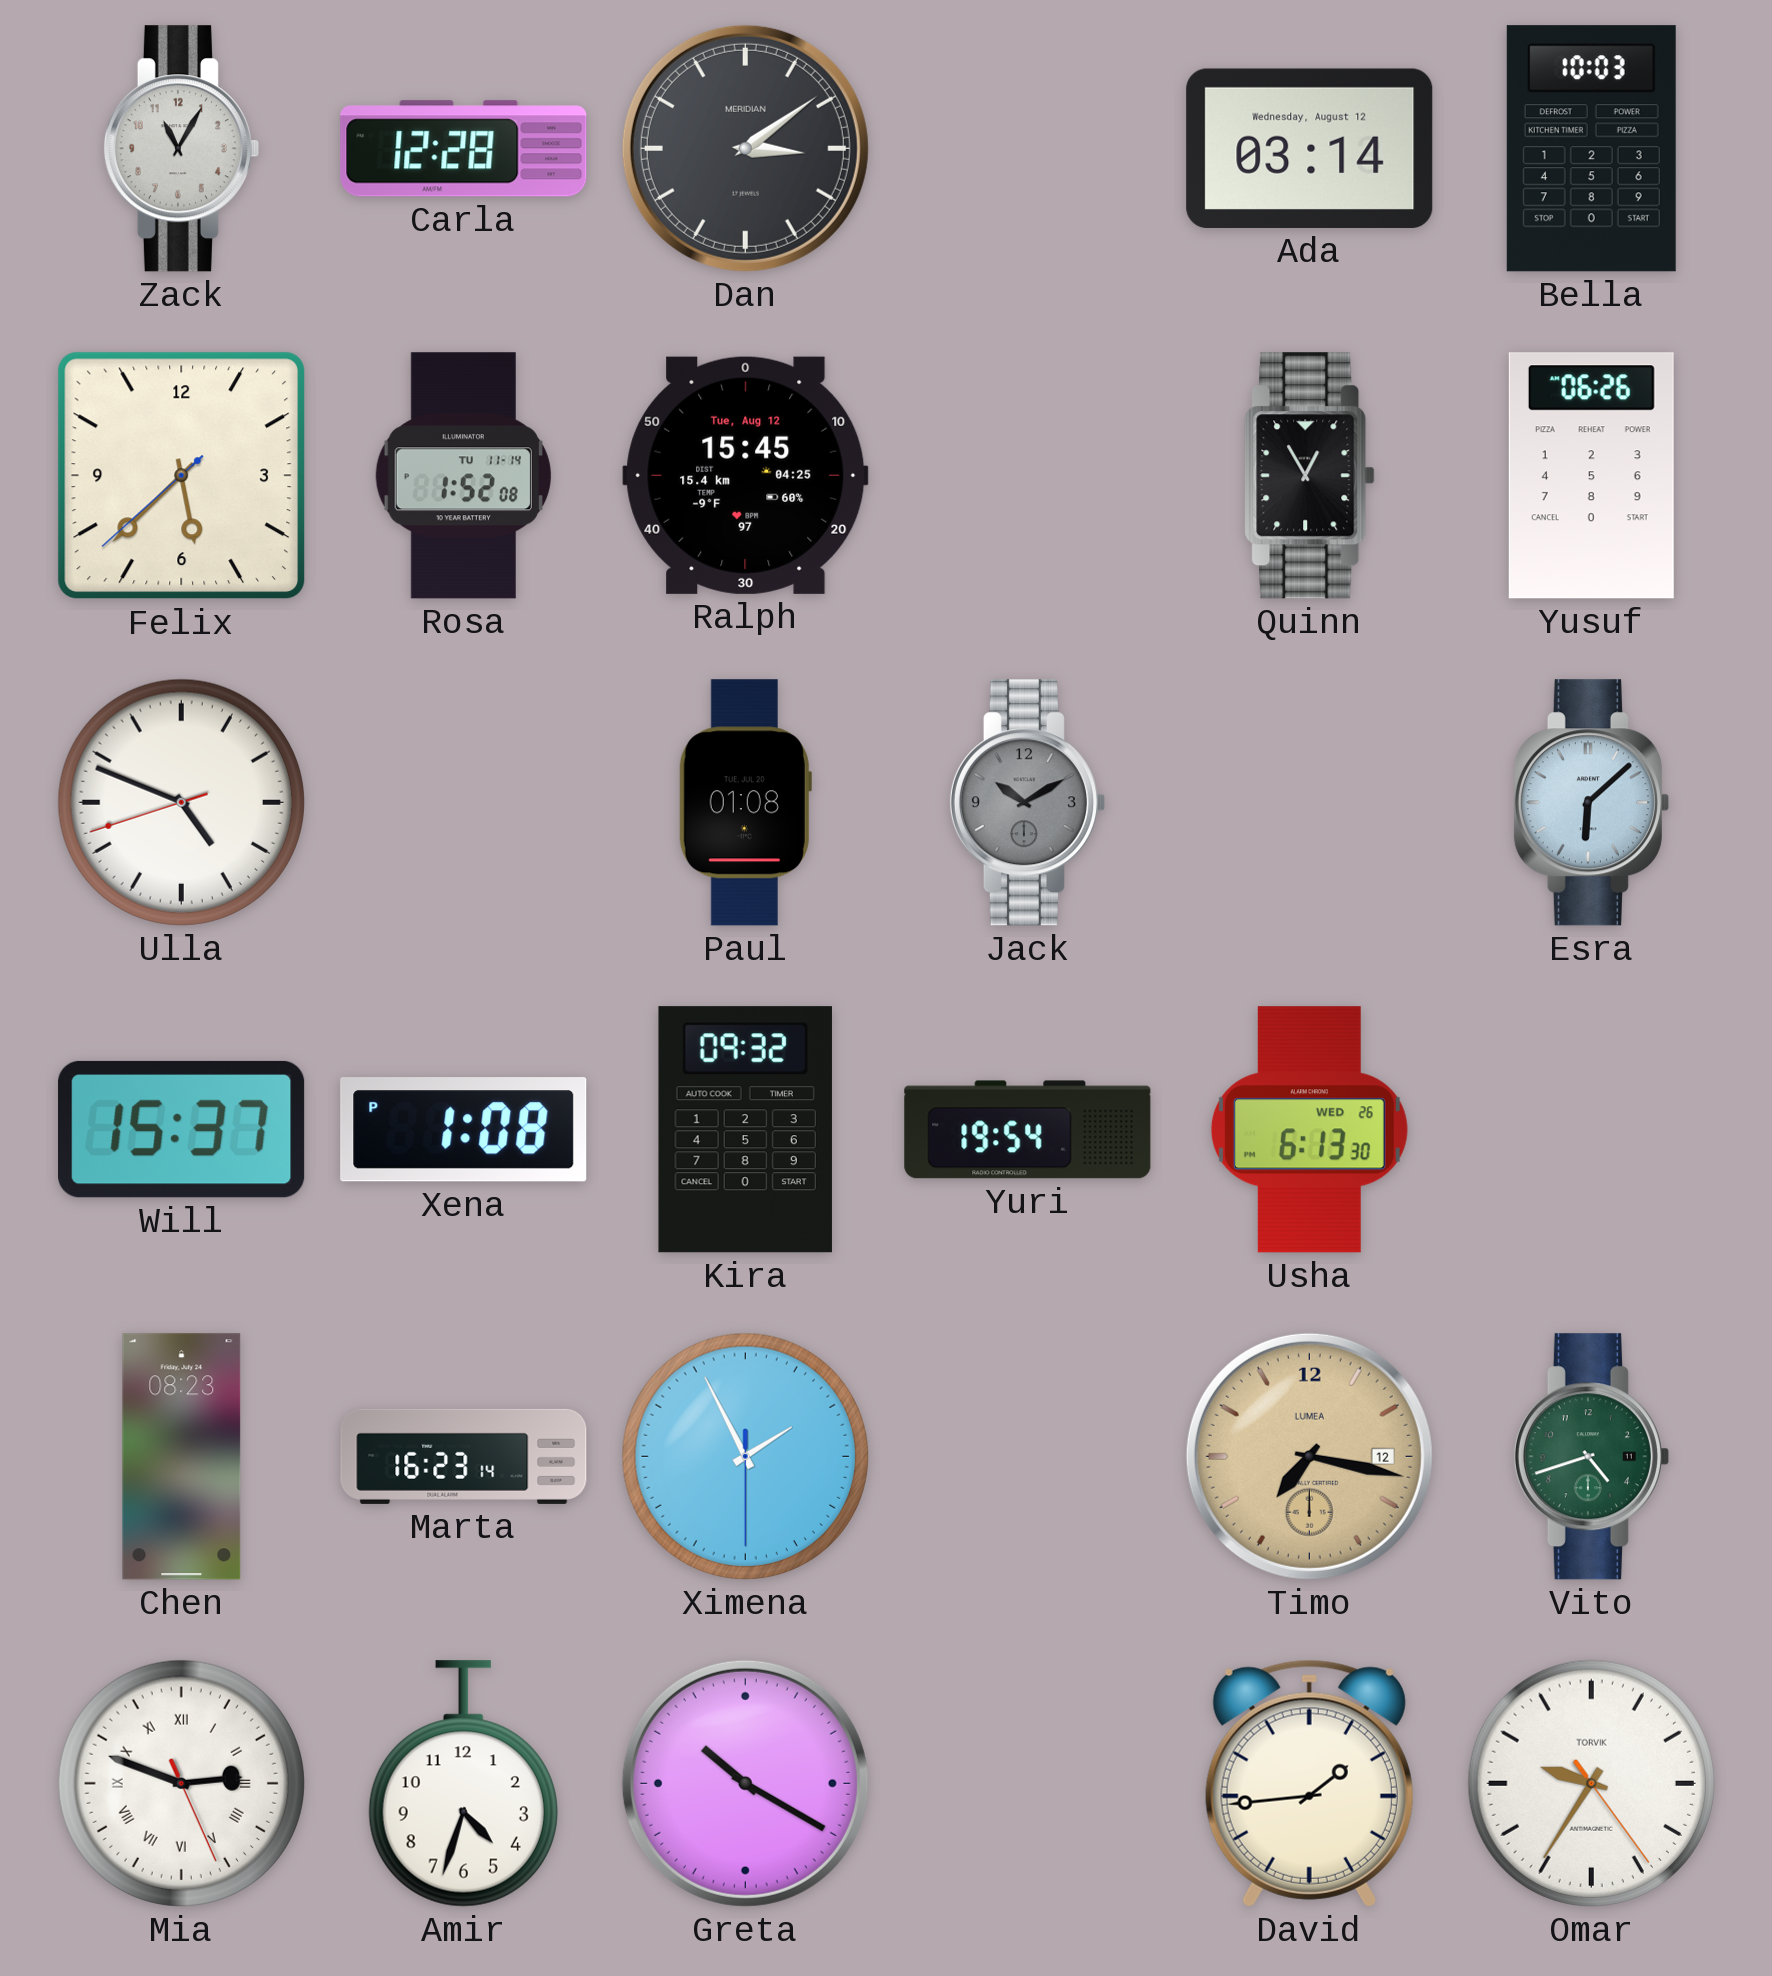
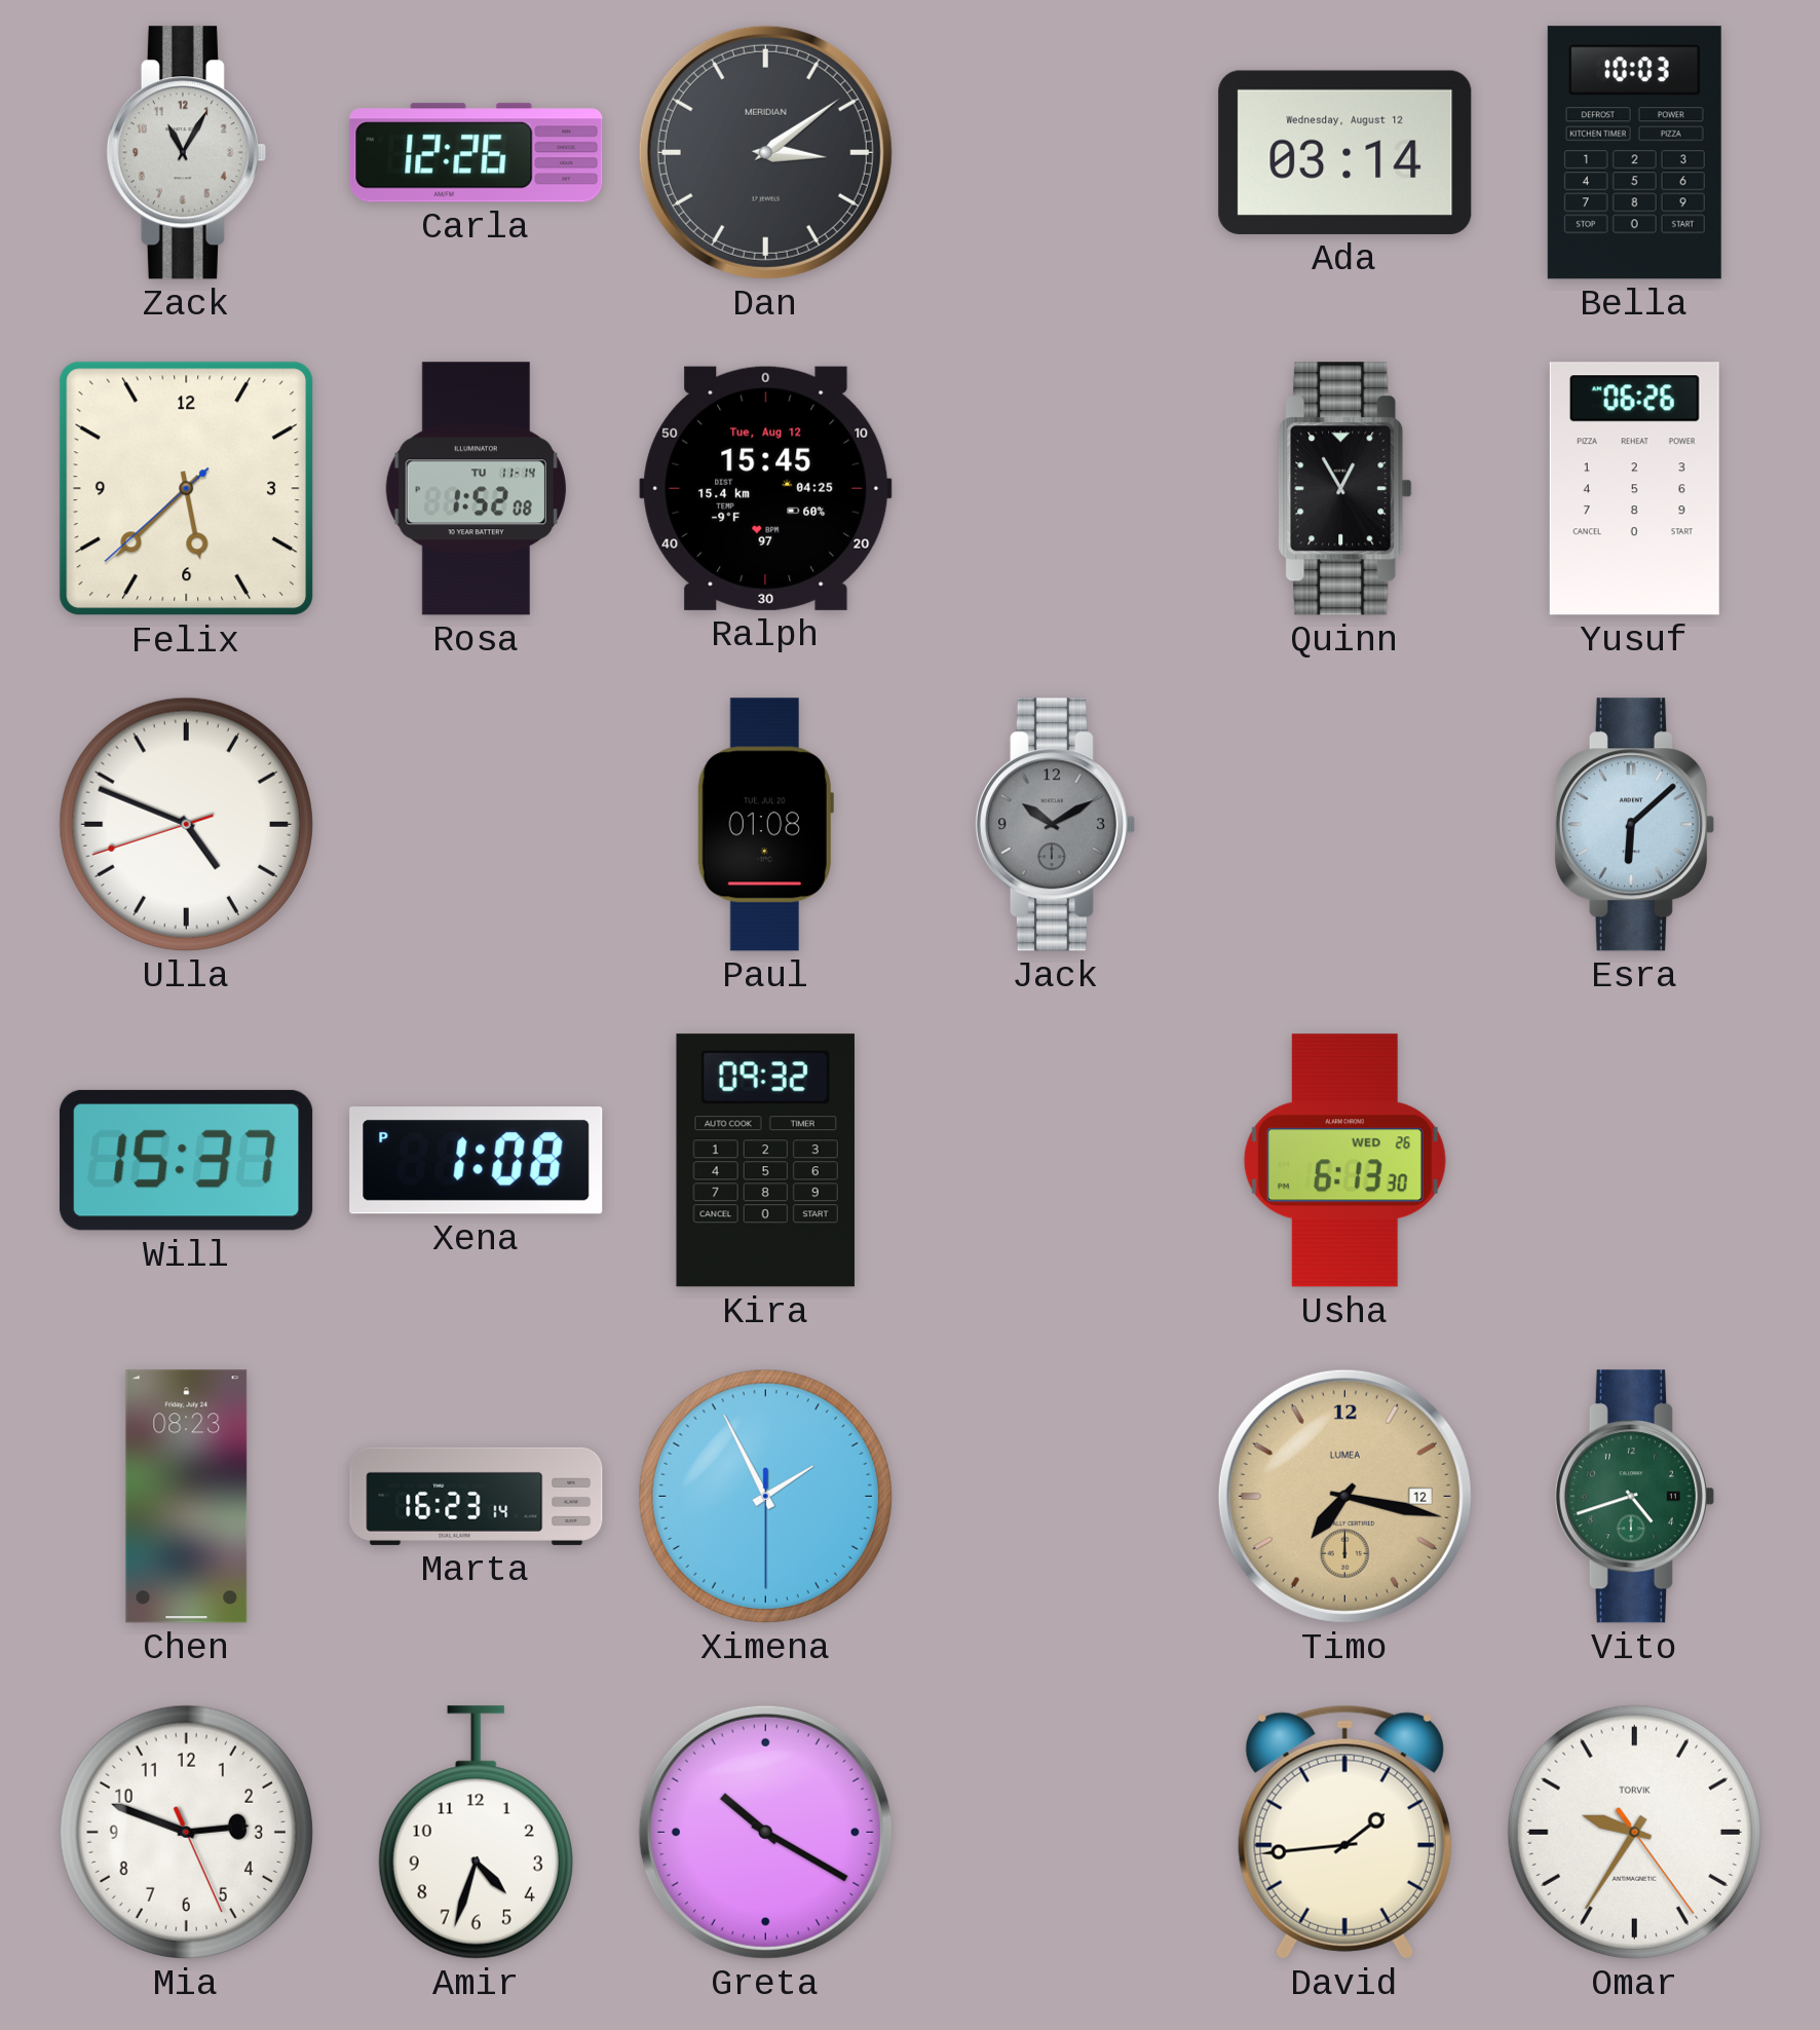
Carla: 12:28 -> 12:26 (477, 153)
Yuri: 19:54 -> none (1028, 1130)
Mia numerals: Roman -> Arabic (186, 1832)
